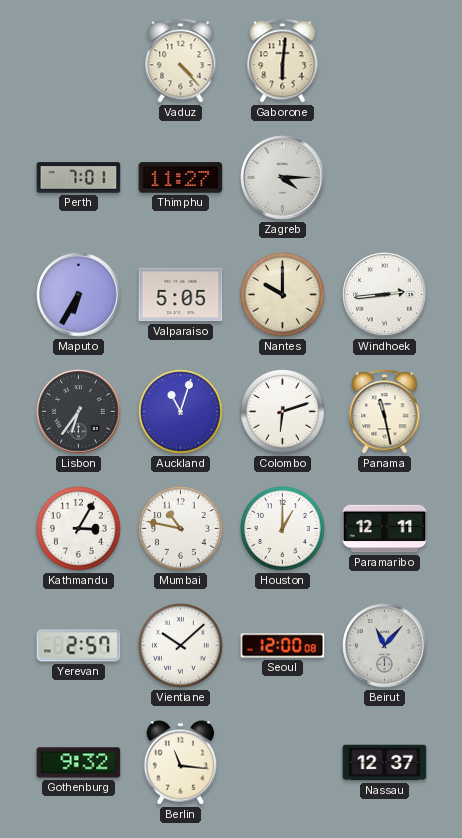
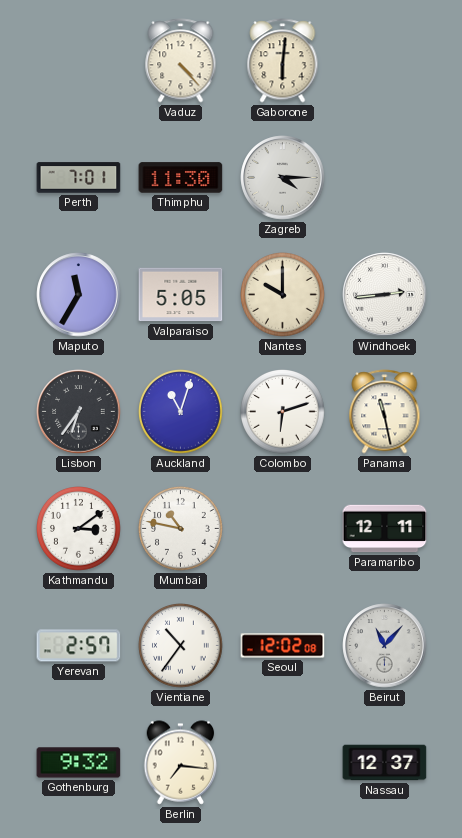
Thimphu: 11:27 -> 11:30 (181, 178)
Maputo: 6:35 -> 11:35 (79, 295)
Kathmandu: 3:05 -> 3:09 (79, 529)
Houston: 1:00 -> none (283, 529)
Vientiane: 10:08 -> 10:36 (181, 646)
Seoul: 12:00 -> 12:02 (283, 646)
Berlin: 11:16 -> 7:16 (181, 763)
